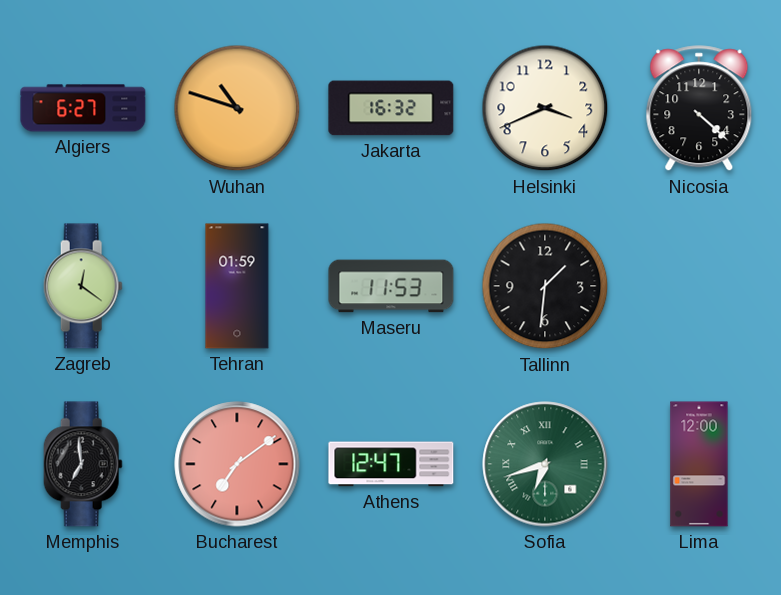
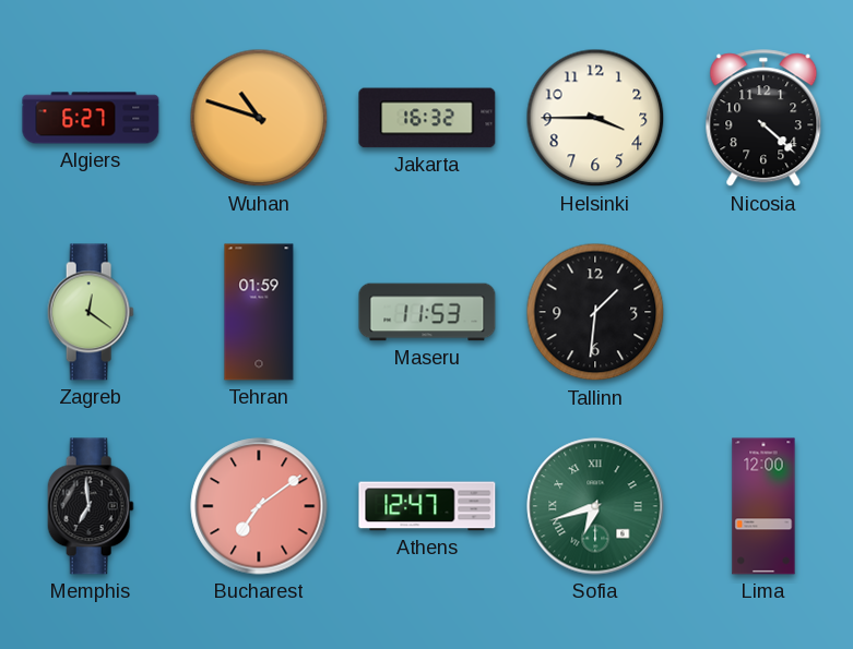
Helsinki: 3:41 -> 3:45 (595, 118)
